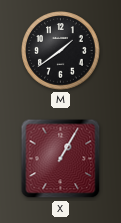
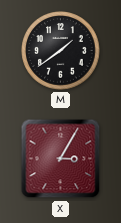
X: 1:05 -> 3:05 (61, 159)
